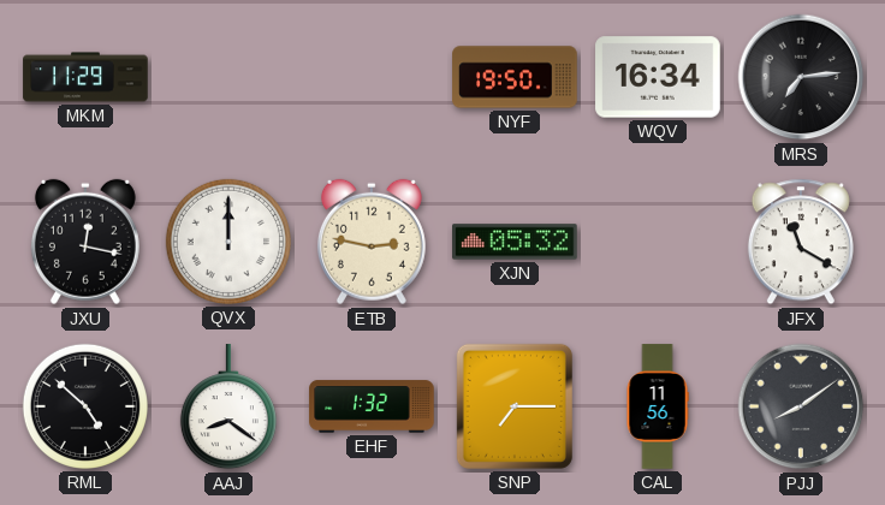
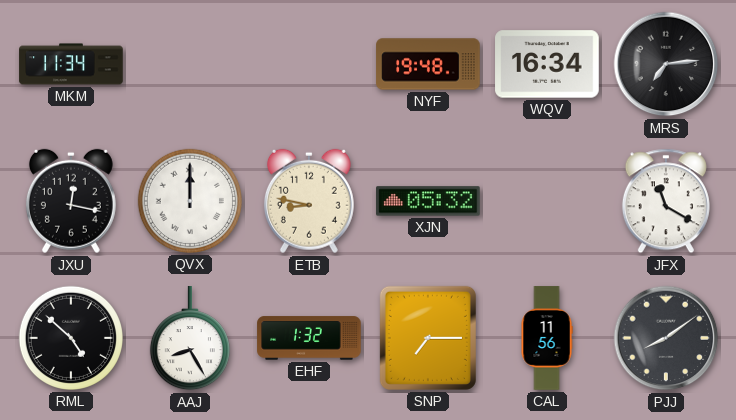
MKM: 11:29 -> 11:34 (71, 64)
NYF: 19:50 -> 19:48 (428, 64)
ETB: 2:47 -> 8:47 (309, 201)
AAJ: 8:21 -> 8:25 (190, 339)
